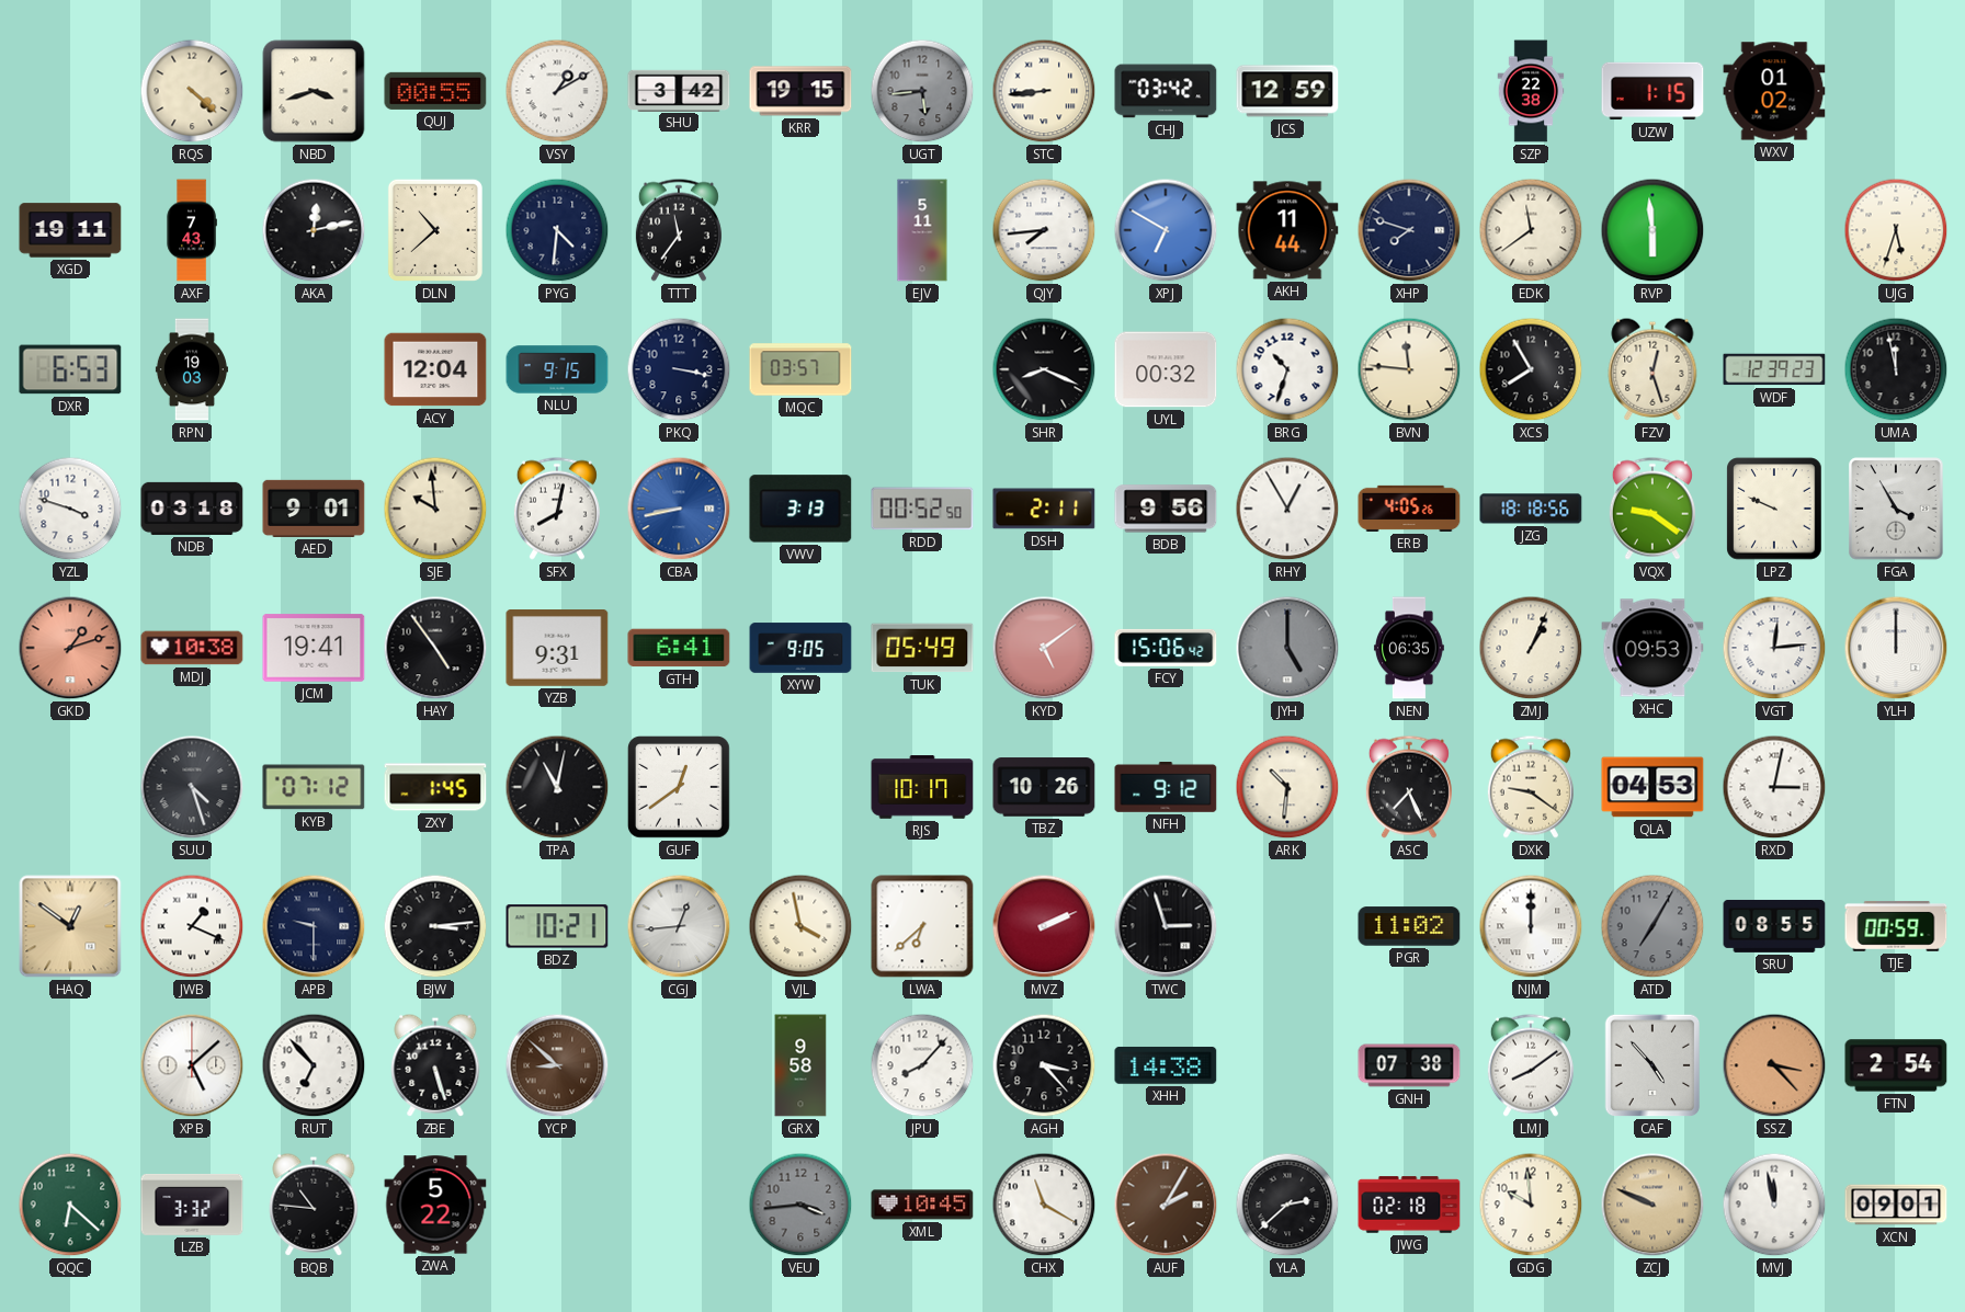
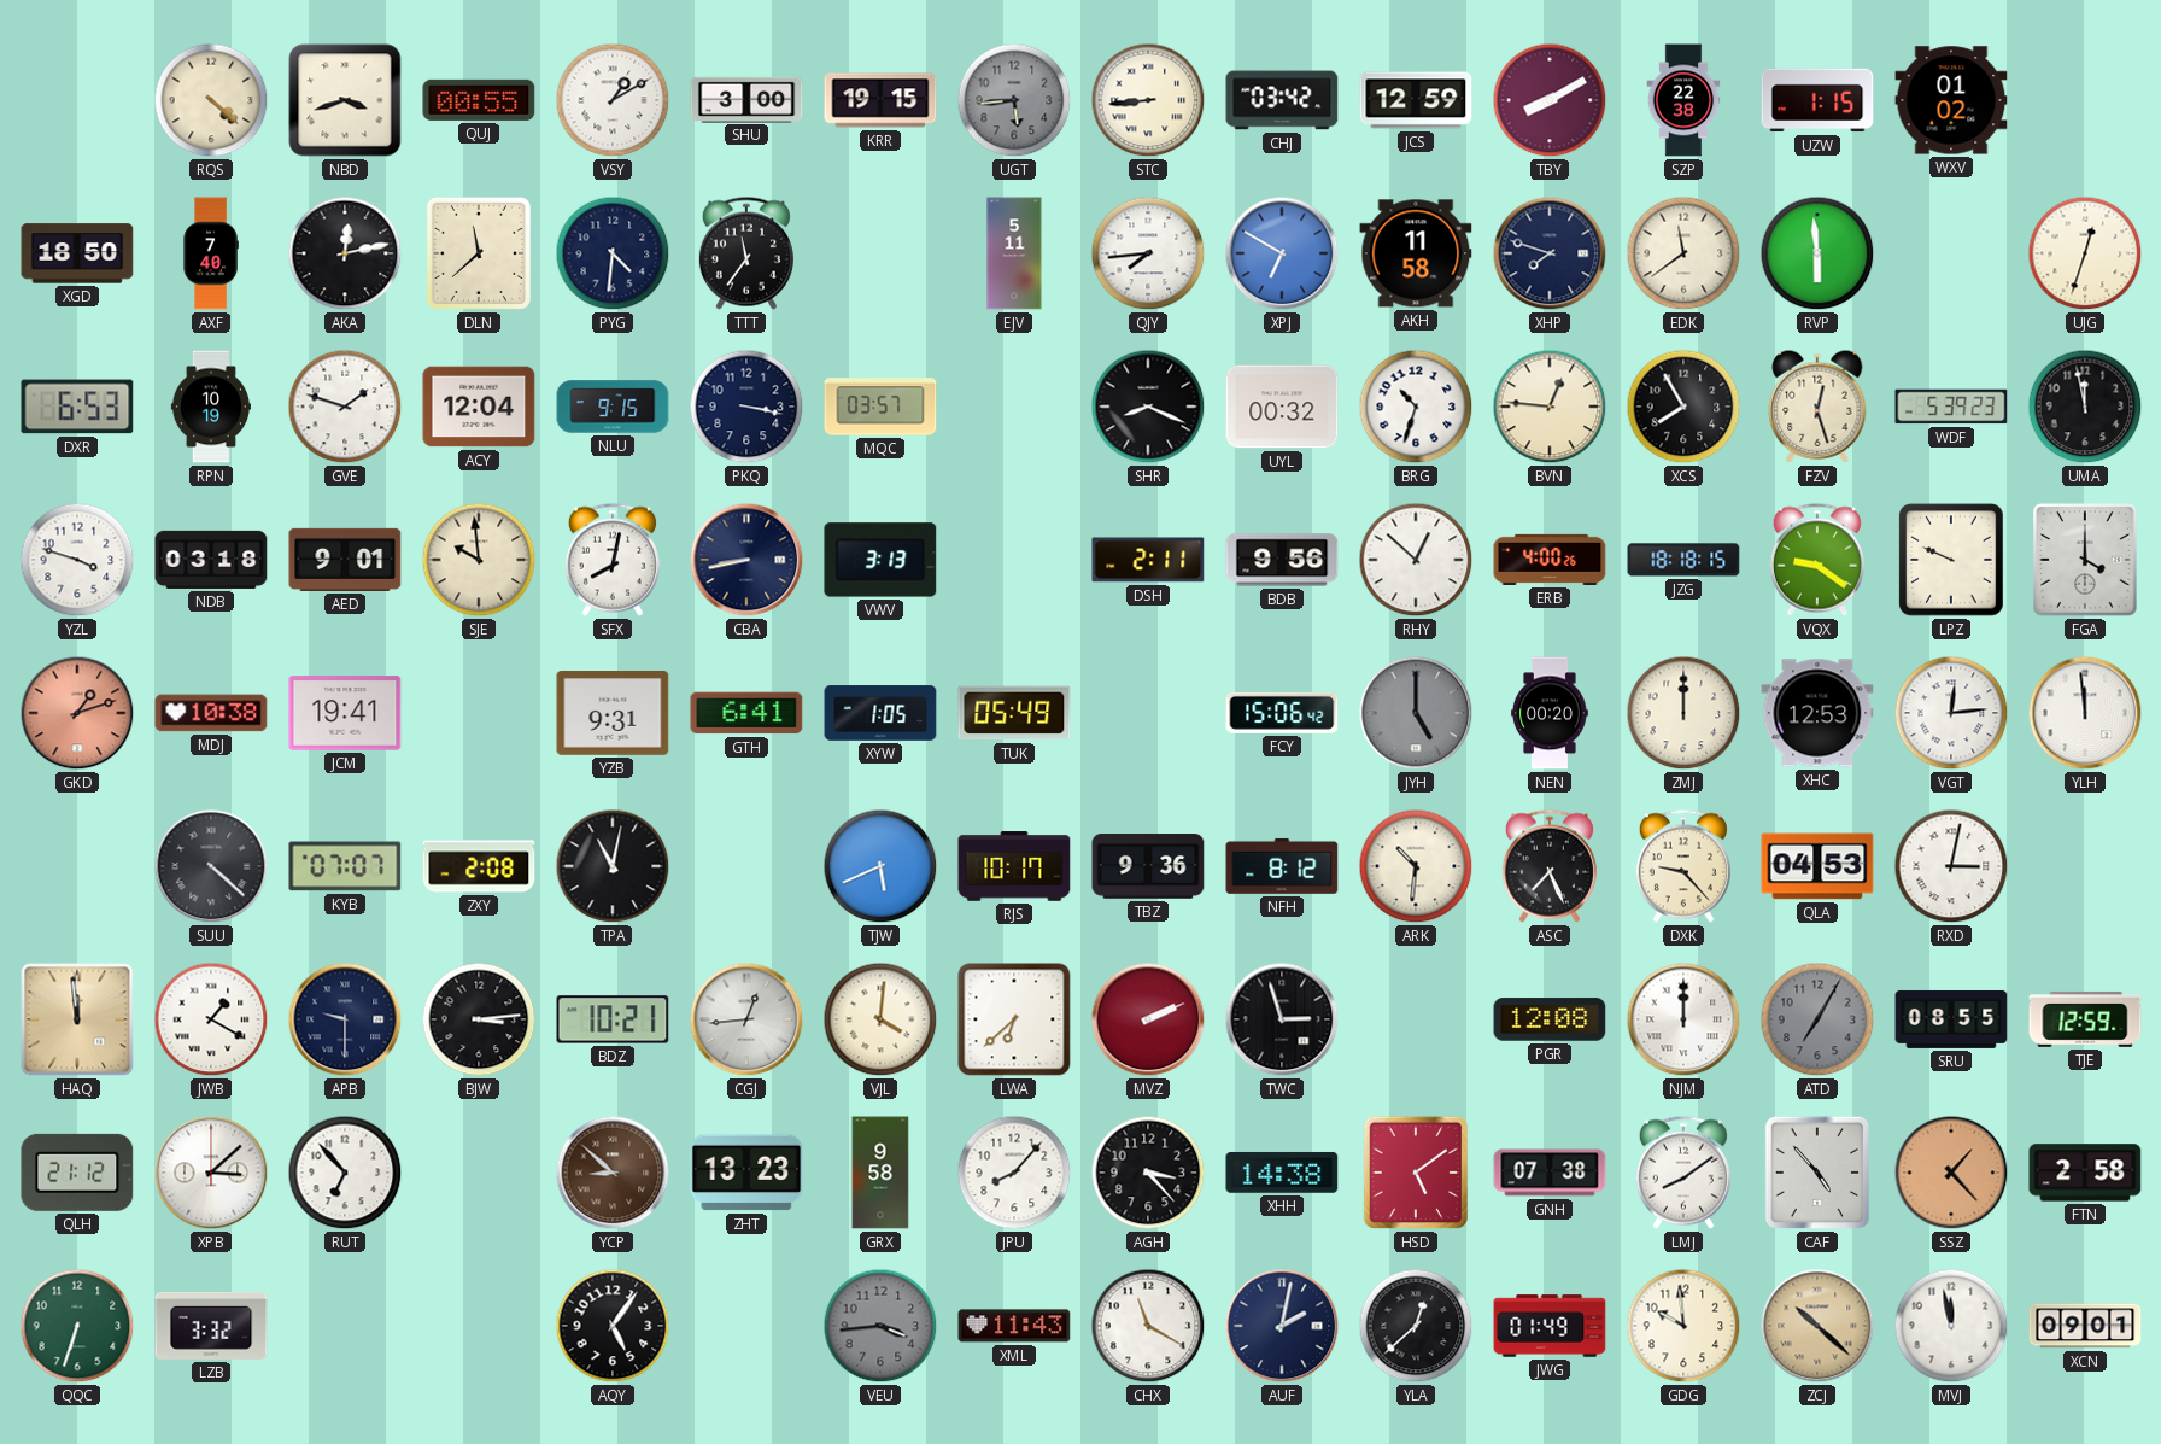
SHU: 3:42 -> 3:00 (746, 99)
TBY: none -> 8:10 (1550, 100)
XGD: 19:11 -> 18:50 (77, 253)
AXF: 7:43 -> 7:40 (211, 253)
DLN: 10:38 -> 11:38 (479, 253)
AKH: 11:44 -> 11:58 (1416, 253)
UJG: 5:33 -> 12:33 (2085, 253)
RPN: 19:03 -> 10:19 (211, 407)
GVE: none -> 1:48 (345, 407)
BVN: 11:46 -> 12:46 (1550, 407)
WDF: 12:39 -> 5:39 (1951, 407)
CBA dial: blue -> navy (746, 560)
RDD: 00:52 -> none (922, 509)
RHY: 12:55 -> 12:52 (1416, 560)
ERB: 4:05 -> 4:00 (1550, 560)
JZG: 18:18:56 -> 18:18:15 (1683, 560)
FGA: 3:55 -> 4:00 (2085, 560)
HAY: 4:54 -> none (435, 648)
XYW: 9:05 -> 1:05 (880, 713)
KYD: 5:09 -> none (1044, 648)
NEN: 06:35 -> 00:20 (1550, 713)
ZMJ: 1:04 -> 12:00 (1683, 713)
XHC: 09:53 -> 12:53 (1817, 713)
YLH: 12:00 -> 11:59 (2085, 713)
SUU: 4:27 -> 4:22 (211, 866)
KYB: 07:12 -> 07:07 (345, 866)
ZXY: 1:45 -> 2:08 (479, 866)
GUF: 12:39 -> none (679, 787)
TJW: none -> 5:41 (880, 866)
TBZ: 10:26 -> 9:36 (1148, 866)
NFH: 9:12 -> 8:12 (1282, 866)
DXK: 9:21 -> 9:23 (1683, 866)
HAQ: 12:51 -> 11:59 (77, 1019)
JWB: 1:19 -> 1:20 (211, 1019)
VJL: 3:58 -> 4:01 (880, 1019)
PGR: 11:02 -> 12:08 (1550, 1019)
TJE: 00:59 -> 12:59 (2085, 1019)
QLH: none -> 21:12 (77, 1173)
XPB: 5:08 -> 3:08 (211, 1173)
ZBE: 5:27 -> none (435, 1065)
ZHT: none -> 13:23 (746, 1173)
HSD: none -> 5:09 (1416, 1173)
SSZ: 3:23 -> 1:23 (1951, 1173)
FTN: 2:54 -> 2:58 (2085, 1173)
QQC: 6:22 -> 6:33 (77, 1326)
BQB: 10:46 -> none (314, 1205)
ZWA: 5:22 -> none (435, 1205)
AQY: none -> 5:06 (613, 1326)
XML: 10:45 -> 11:43 (1014, 1326)
AUF: 2:05 -> 2:02 (1282, 1326)
AUF dial: brown -> navy (1282, 1326)
YLA: 2:38 -> 12:38 (1416, 1326)
JWG: 02:18 -> 01:49 (1550, 1326)
ZCJ: 9:49 -> 10:22 (1817, 1326)
